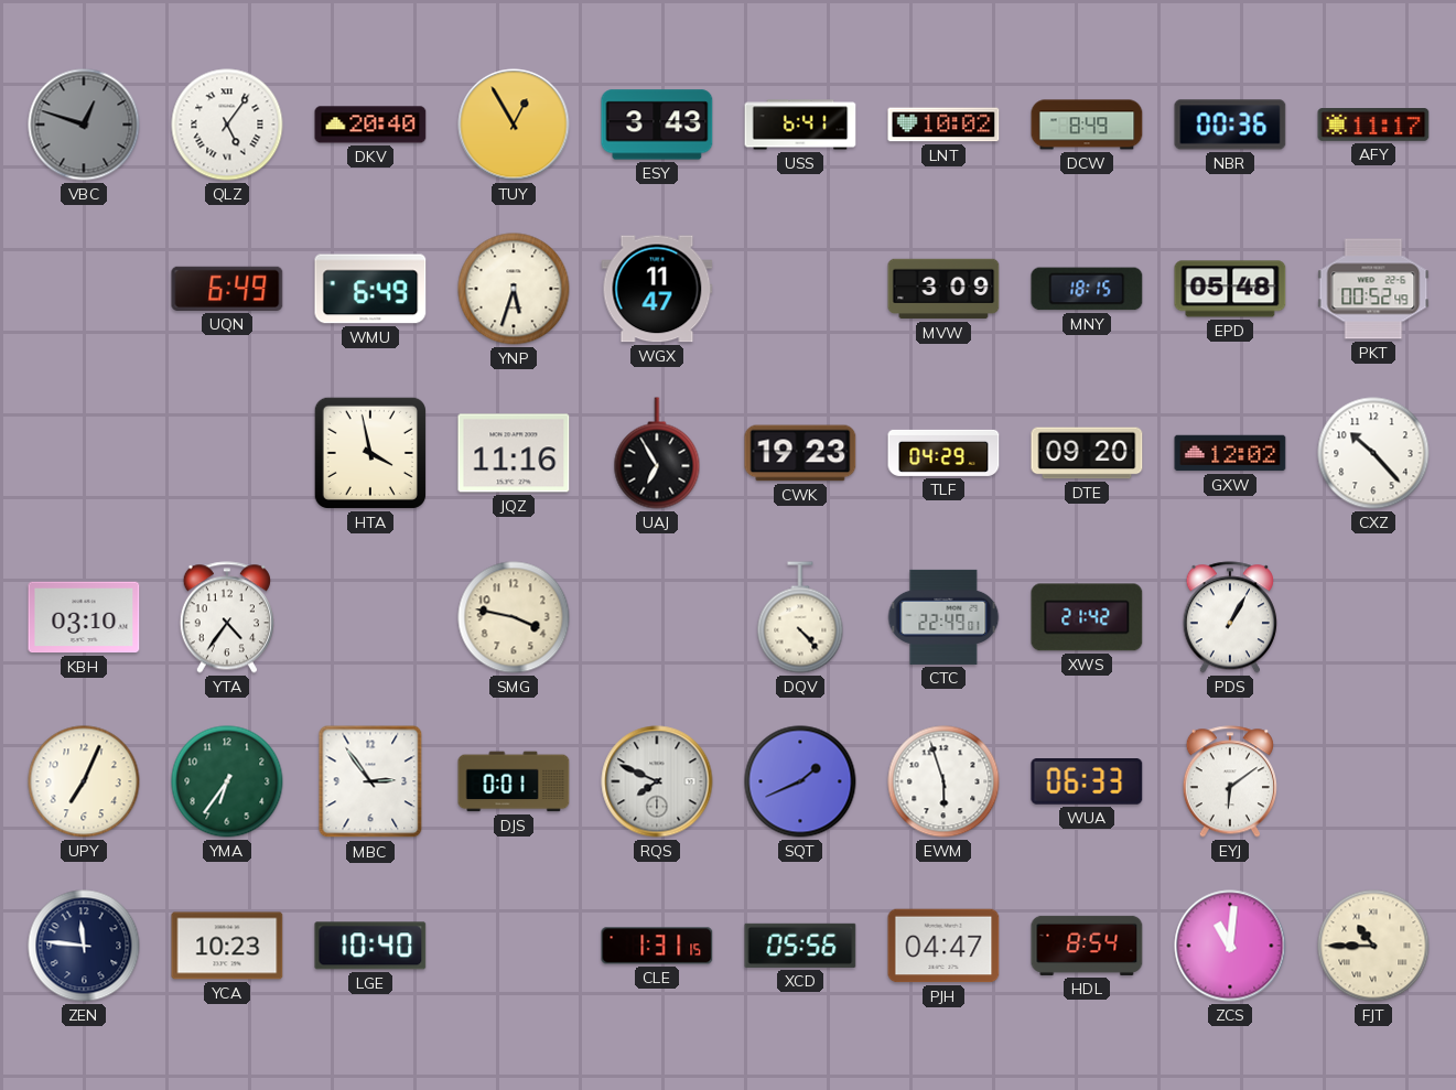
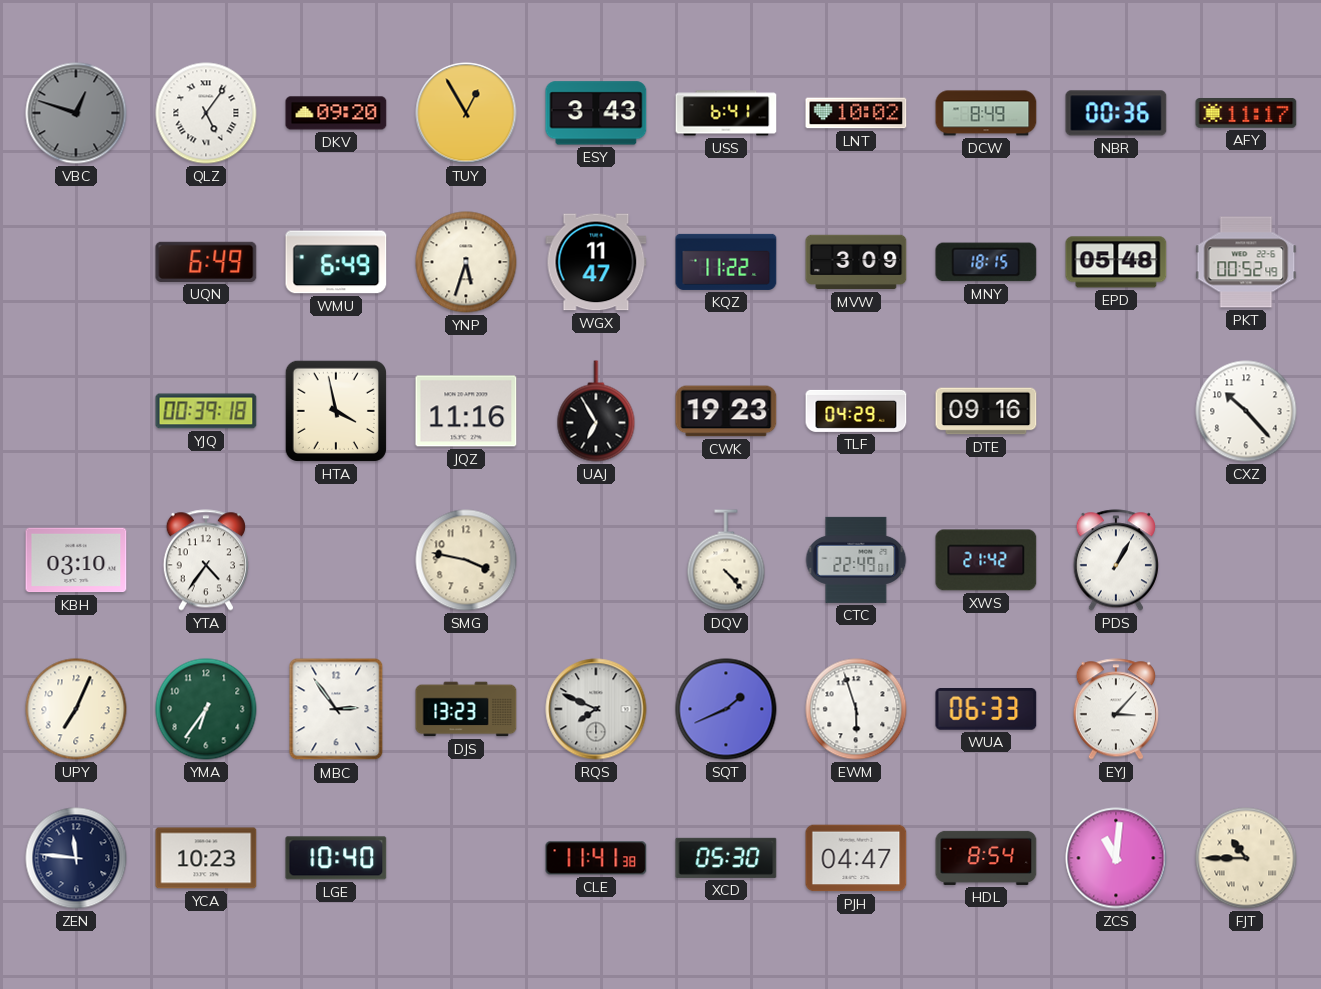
DKV: 20:40 -> 09:20 (336, 113)
KQZ: none -> 11:22 (726, 262)
YJQ: none -> 00:39 (206, 411)
DTE: 09:20 -> 09:16 (986, 411)
GXW: 12:02 -> none (1230, 453)
DJS: 0:01 -> 13:23 (466, 709)
EYJ: 6:09 -> 3:07 (1116, 709)
CLE: 1:31 -> 11:41 (596, 858)
XCD: 05:56 -> 05:30 (726, 858)
